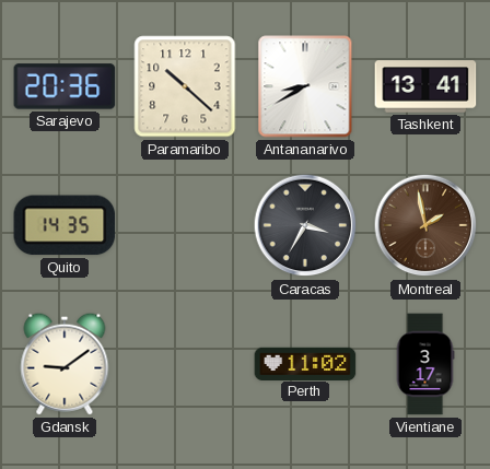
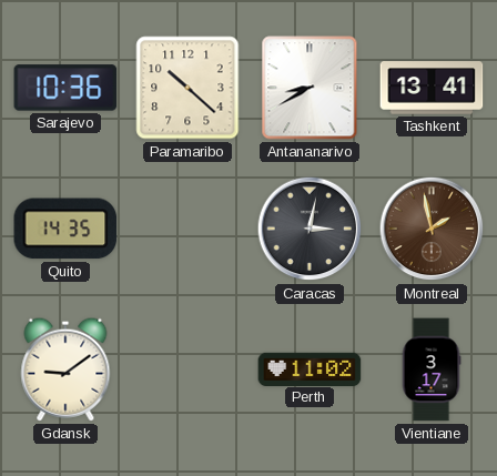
Sarajevo: 20:36 -> 10:36 (65, 88)
Caracas: 3:35 -> 3:02 (310, 229)
